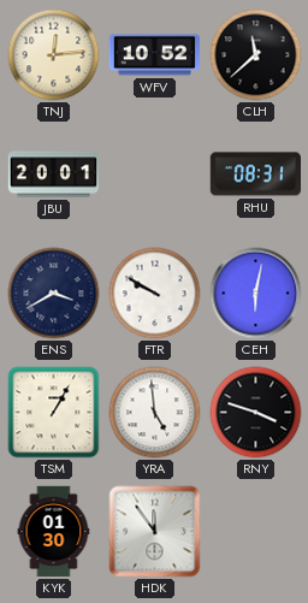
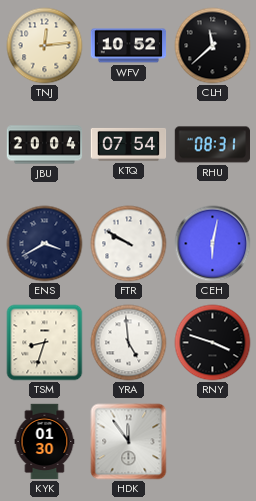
JBU: 20:01 -> 20:04 (45, 145)
KTQ: none -> 07:54 (129, 144)
TSM: 1:05 -> 8:33 (45, 343)
